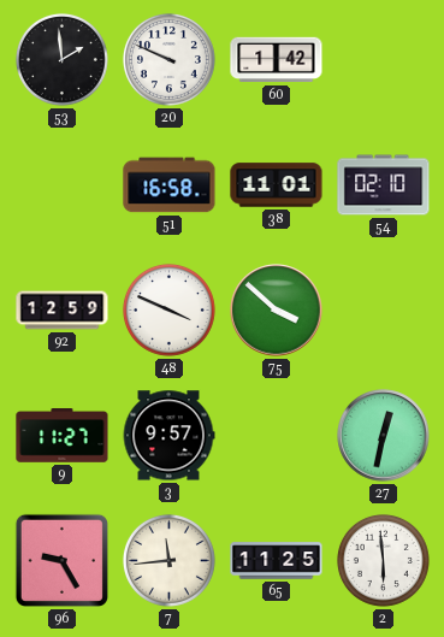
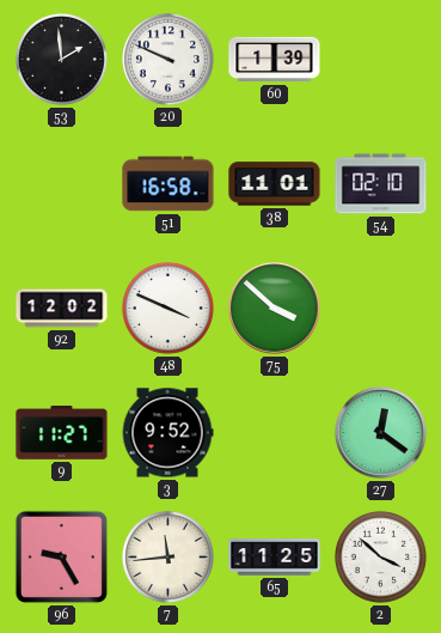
60: 1:42 -> 1:39 (275, 60)
92: 12:59 -> 12:02 (62, 309)
3: 9:57 -> 9:52 (167, 433)
27: 12:32 -> 12:21 (381, 433)
2: 5:59 -> 3:52 (380, 556)
